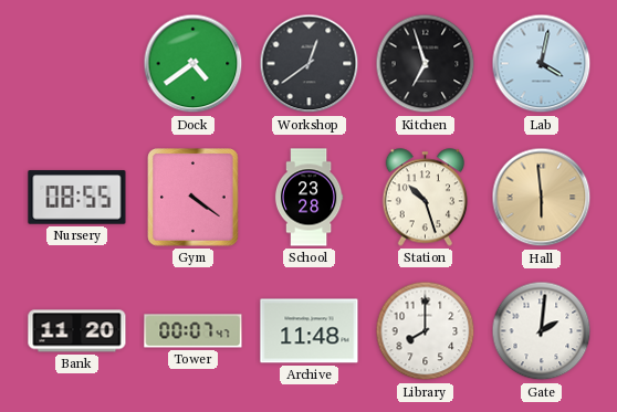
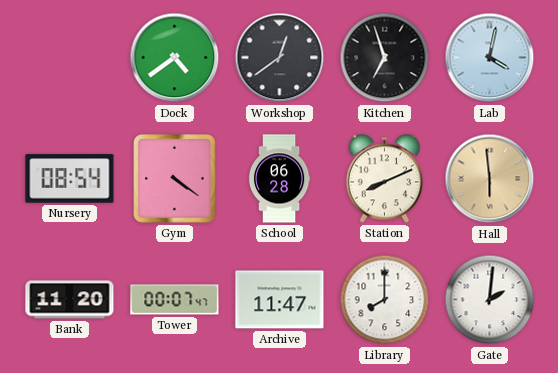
Nursery: 08:55 -> 08:54 (70, 179)
School: 23:28 -> 06:28 (279, 179)
Station: 10:27 -> 8:11 (385, 179)
Archive: 11:48 -> 11:47 (280, 300)
